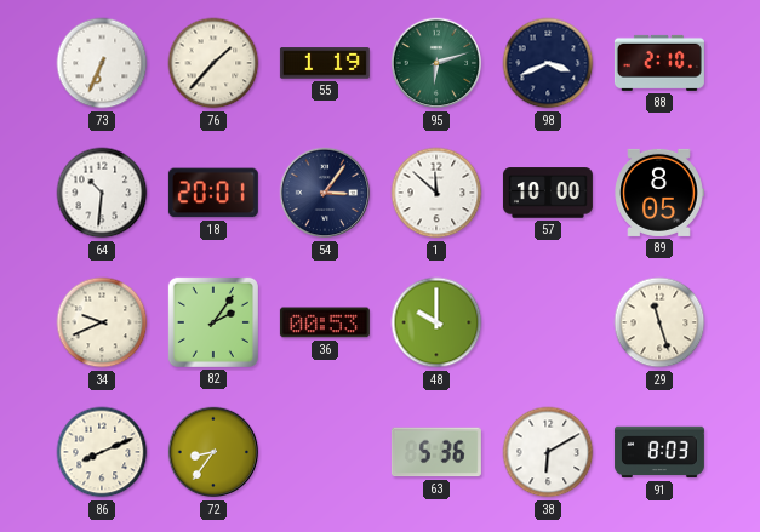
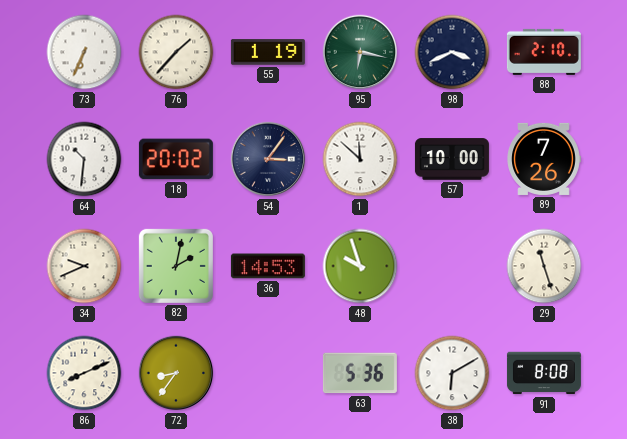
95: 6:12 -> 6:17 (360, 52)
18: 20:01 -> 20:02 (176, 159)
89: 8:05 -> 7:26 (544, 159)
82: 2:06 -> 2:02 (176, 266)
36: 00:53 -> 14:53 (268, 266)
48: 10:00 -> 9:57 (360, 266)
91: 8:03 -> 8:08 (544, 373)
